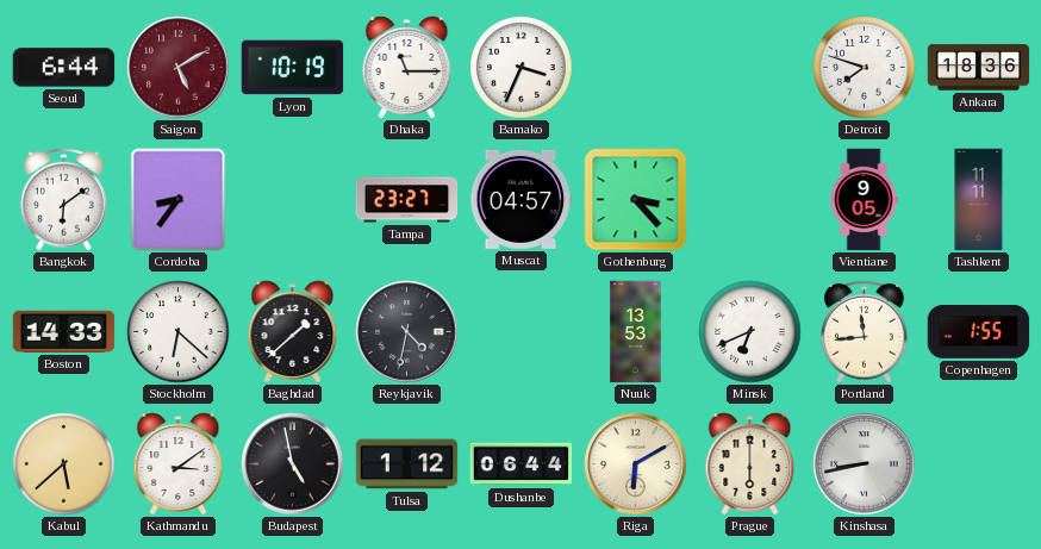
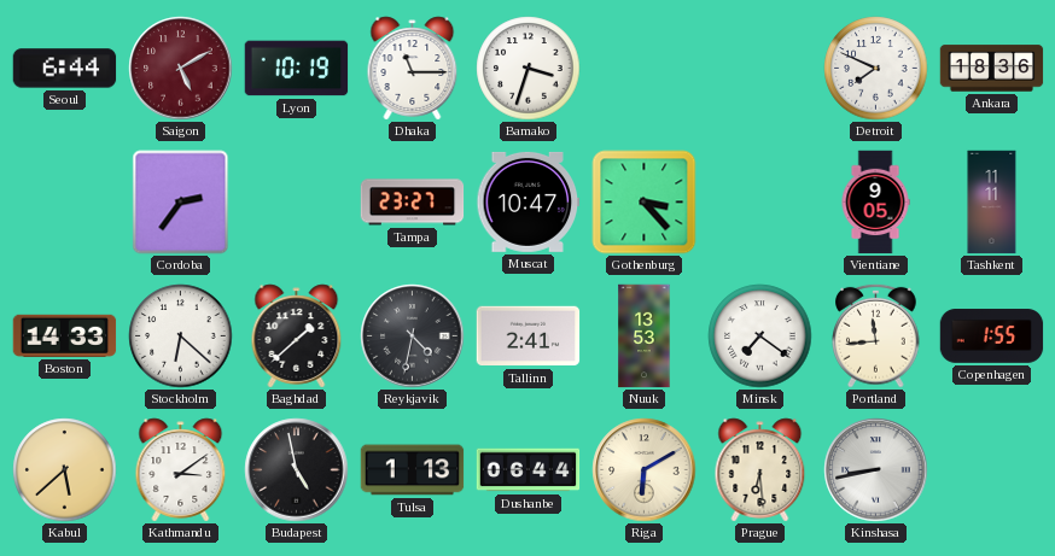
Bamako: 3:34 -> 3:33 (529, 69)
Detroit: 7:48 -> 7:49 (876, 69)
Bangkok: 6:09 -> none (64, 199)
Cordoba: 8:36 -> 2:36 (181, 203)
Muscat: 04:57 -> 10:47 (529, 201)
Tallinn: none -> 2:41 (529, 336)
Minsk: 6:41 -> 7:21 (760, 336)
Tulsa: 1:12 -> 1:13 (413, 470)
Prague: 6:00 -> 6:29 (760, 470)
